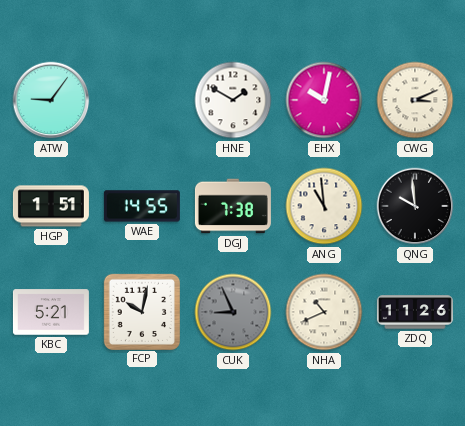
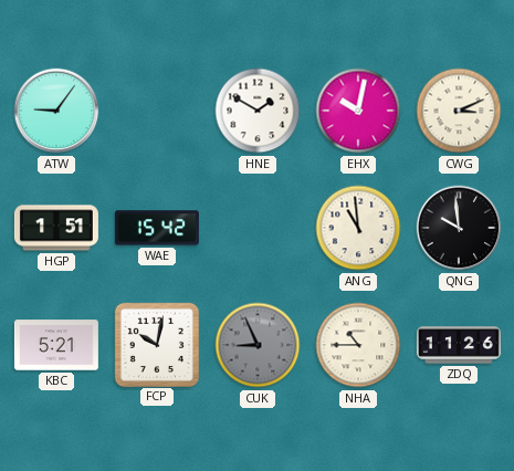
WAE: 14:55 -> 15:42 (157, 228)
DGJ: 7:38 -> none (233, 206)
NHA: 10:41 -> 10:45 (358, 345)
